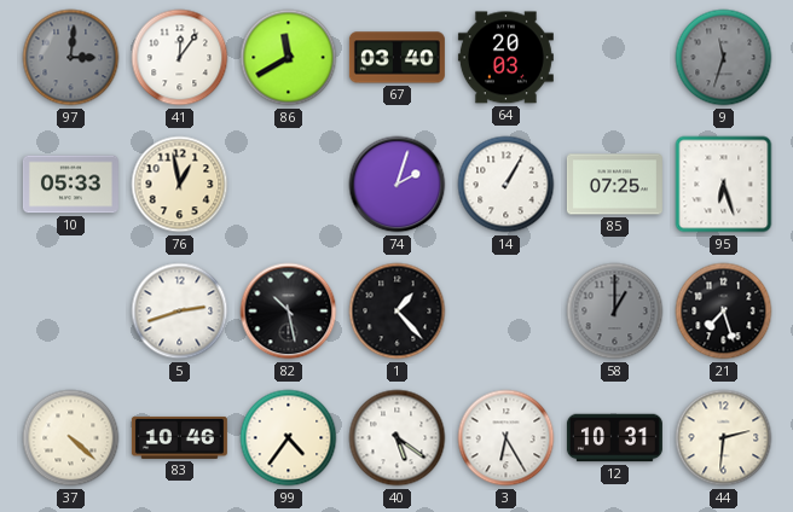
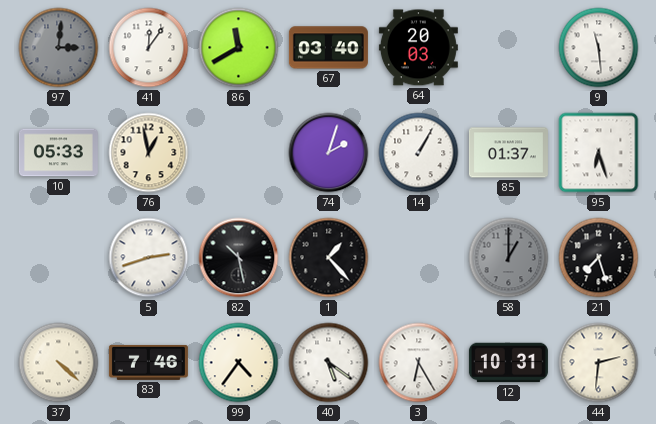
9: 11:33 -> 11:29 (599, 48)
9 dial: grey -> white (599, 48)
85: 07:25 -> 01:37 (508, 153)
83: 10:46 -> 7:46 (148, 362)
